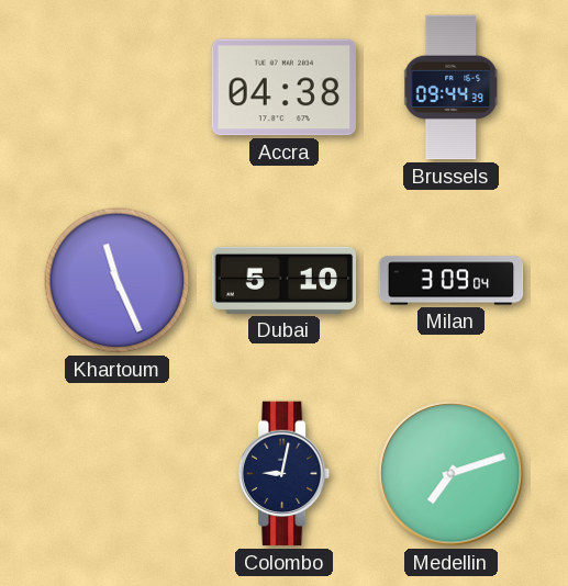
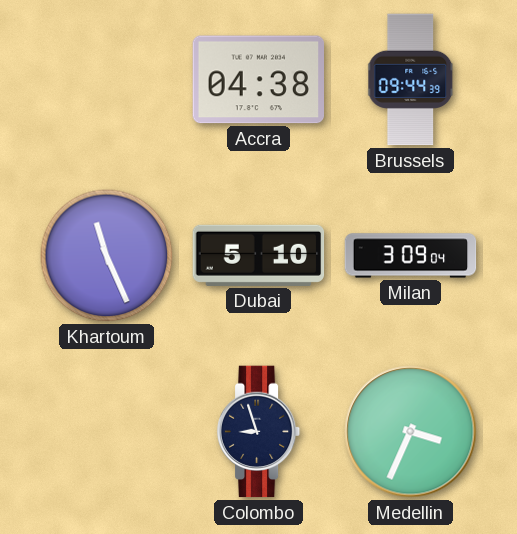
Colombo: 9:02 -> 8:57 (259, 432)
Medellin: 7:12 -> 3:34 (411, 432)
